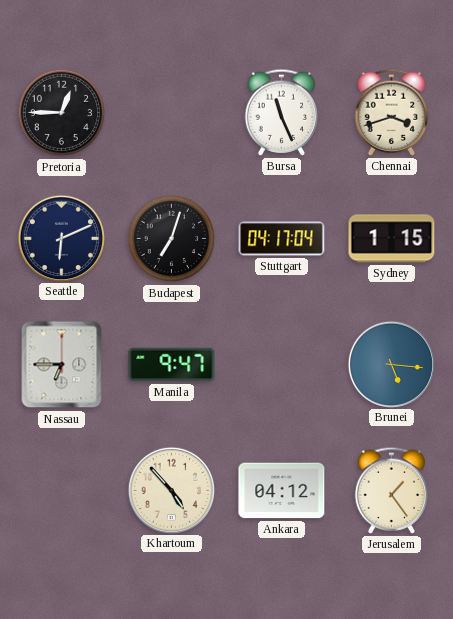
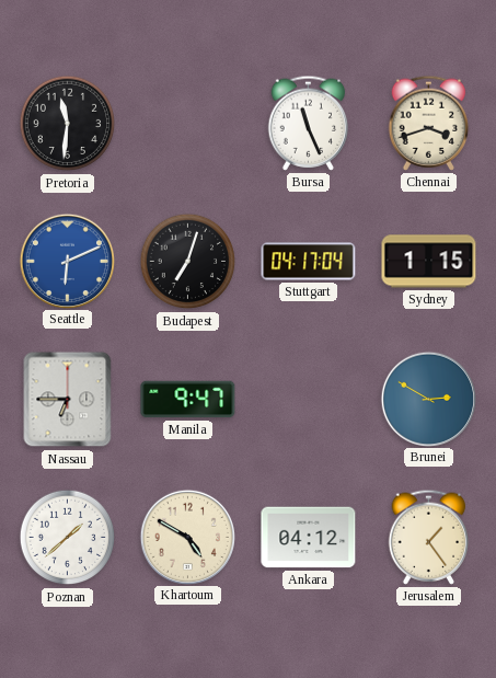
Pretoria: 12:45 -> 11:31 (68, 124)
Seattle dial: navy -> blue (67, 261)
Brunei: 5:16 -> 2:50 (428, 399)
Poznan: none -> 1:38 (68, 538)
Khartoum: 4:53 -> 4:50 (187, 537)
